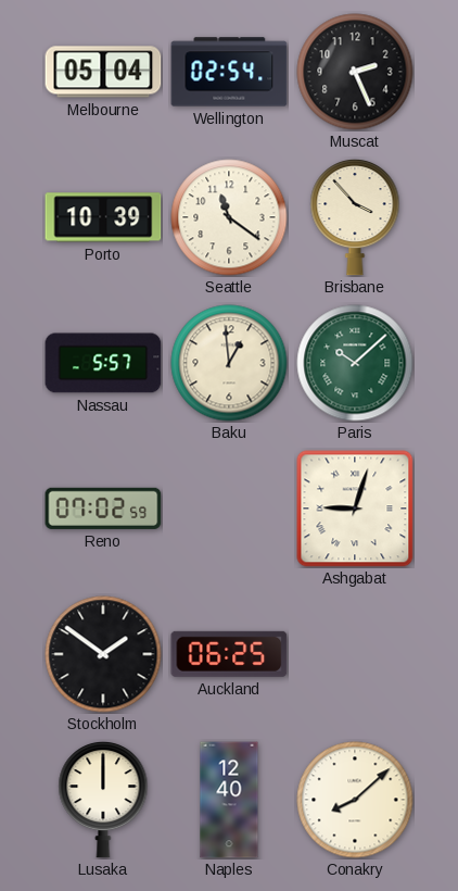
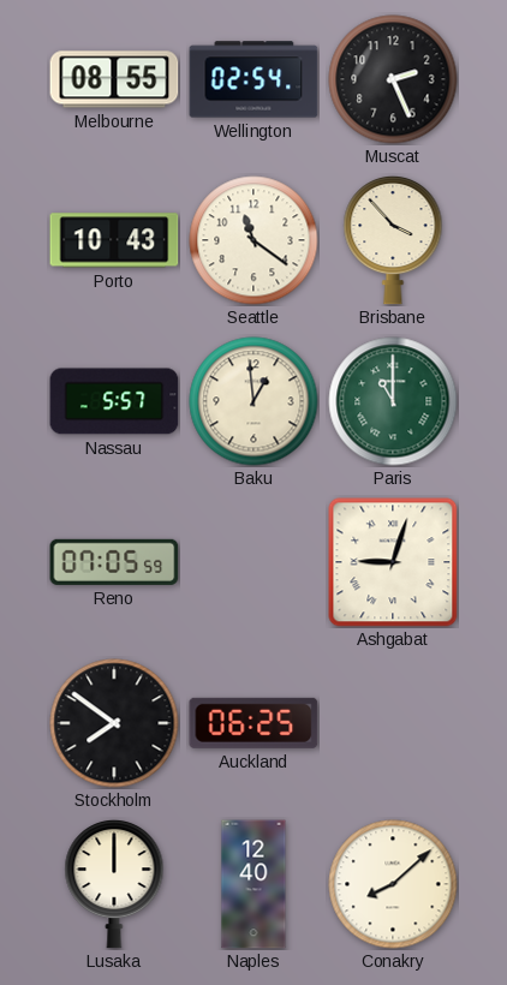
Melbourne: 05:04 -> 08:55 (114, 79)
Porto: 10:39 -> 10:43 (114, 240)
Paris: 10:08 -> 11:00 (393, 401)
Reno: 07:02 -> 07:05 (114, 562)
Stockholm: 1:51 -> 7:51 (114, 723)
